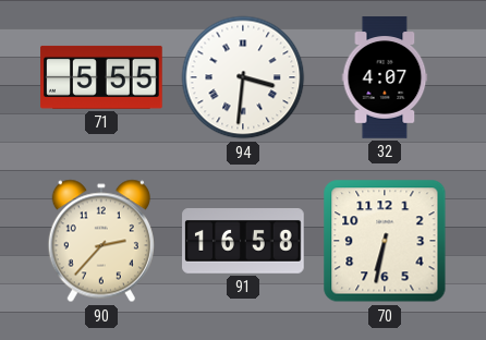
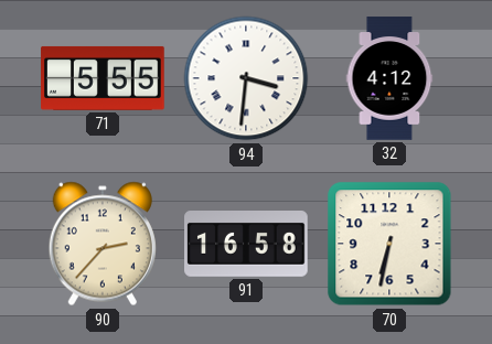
32: 4:07 -> 4:12 (389, 78)
